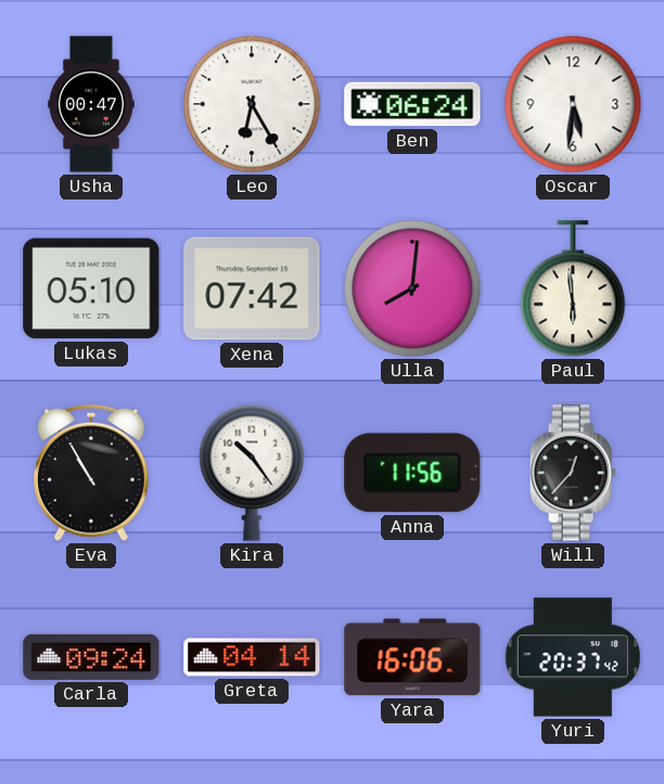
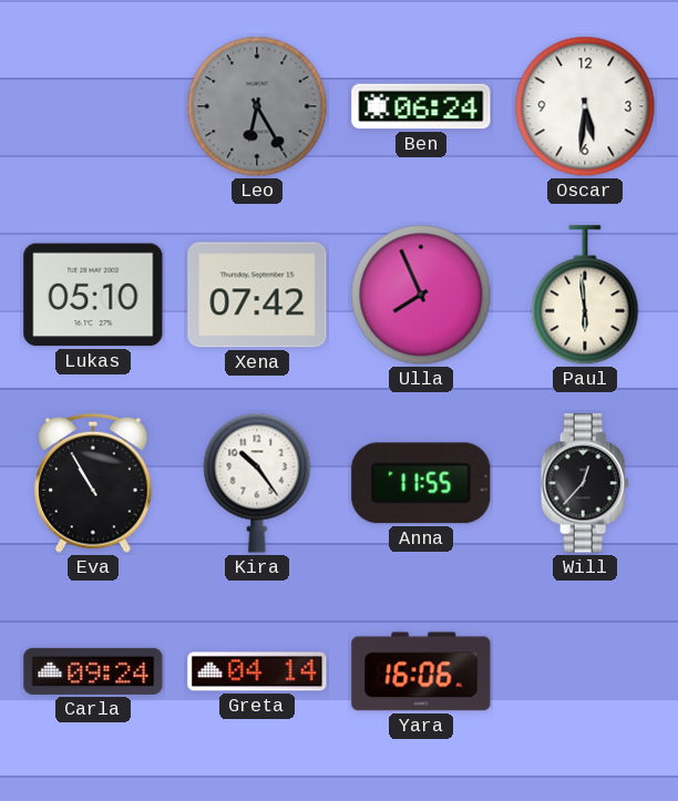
Usha: 00:47 -> none (92, 104)
Leo dial: white -> grey (257, 106)
Ulla: 8:01 -> 7:56 (421, 295)
Anna: 11:56 -> 11:55 (421, 483)
Yuri: 20:37 -> none (573, 657)
